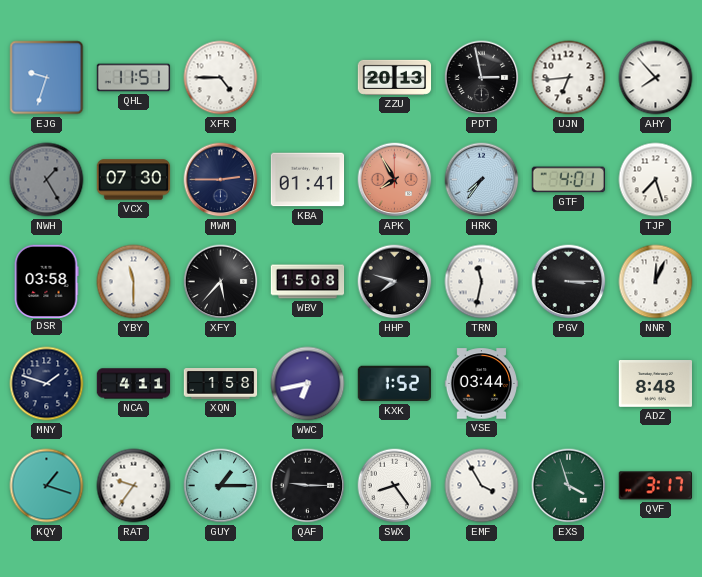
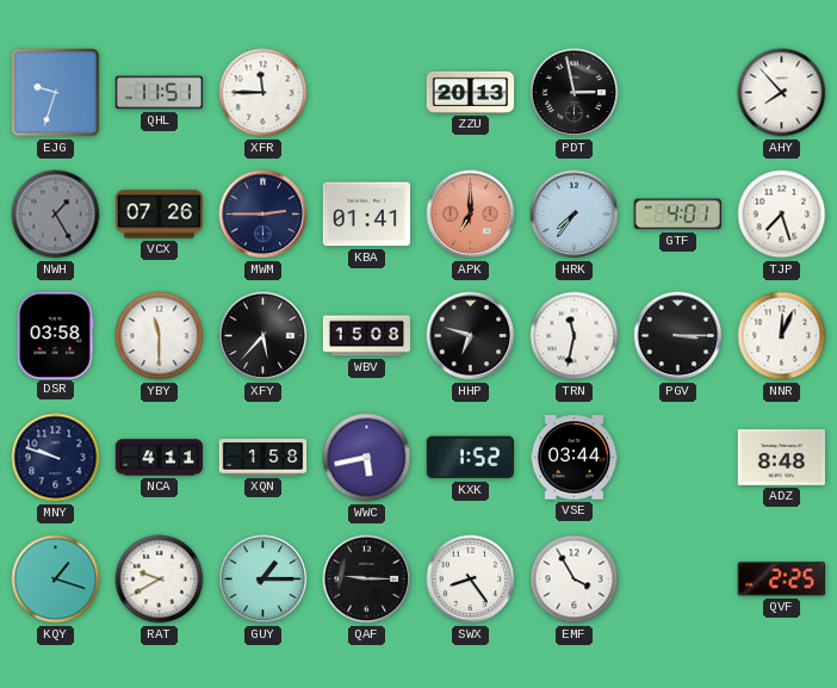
XFR: 4:45 -> 11:45 (263, 93)
UJN: 6:44 -> none (569, 78)
VCX: 07:30 -> 07:26 (160, 215)
APK: 7:55 -> 7:00 (471, 215)
HHP: 7:48 -> 6:48 (471, 336)
MNY: 1:48 -> 9:48 (56, 458)
WWC: 6:43 -> 5:43 (367, 458)
RAT: 9:36 -> 9:40 (160, 579)
EXS: 3:57 -> none (569, 486)
QVF: 3:17 -> 2:25 (781, 579)
